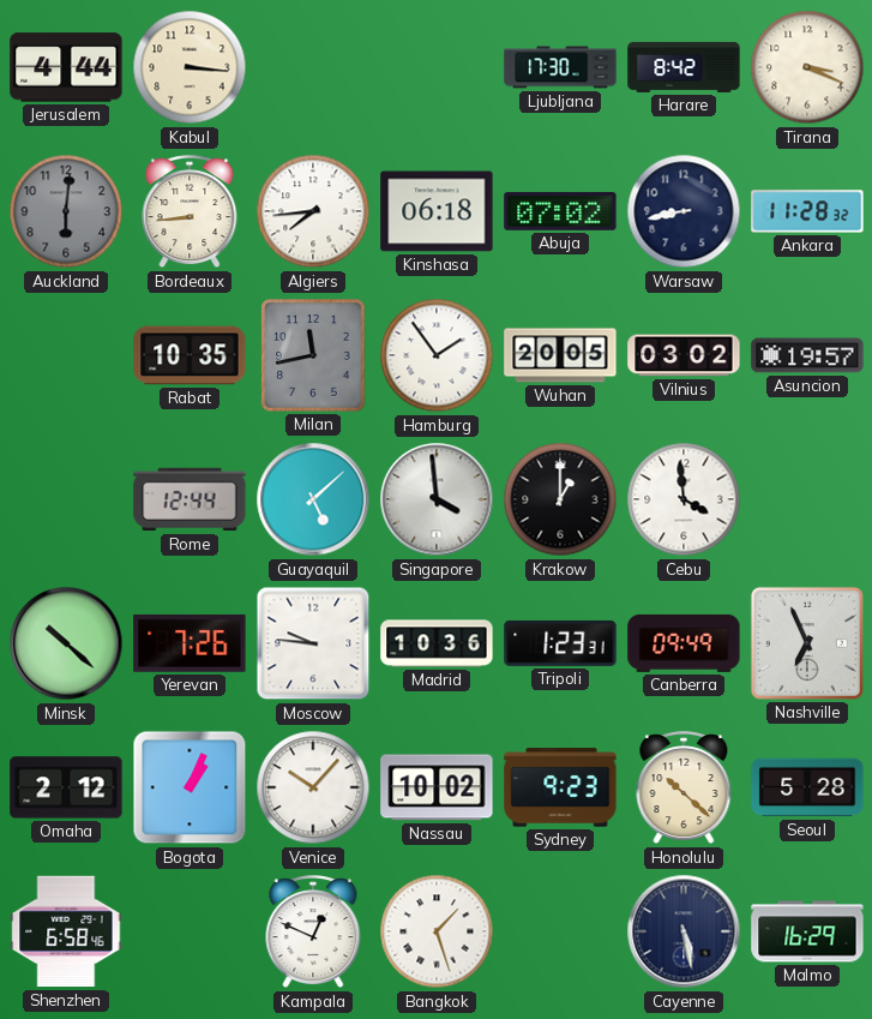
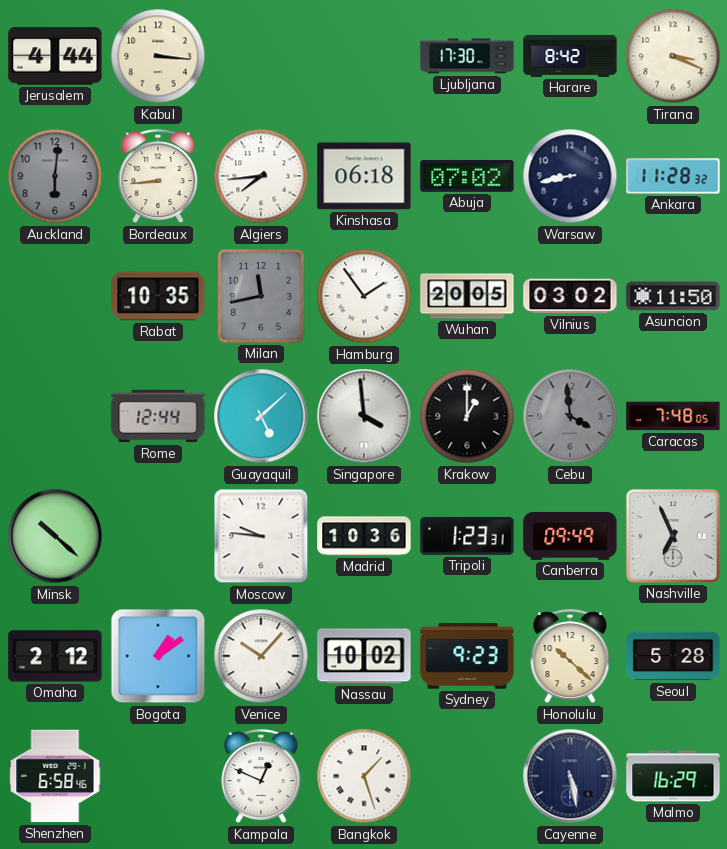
Asuncion: 19:57 -> 11:50 (673, 296)
Cebu dial: white -> grey (570, 416)
Caracas: none -> 7:48 (673, 416)
Yerevan: 7:26 -> none (190, 643)
Bogota: 1:04 -> 1:09 (158, 656)
